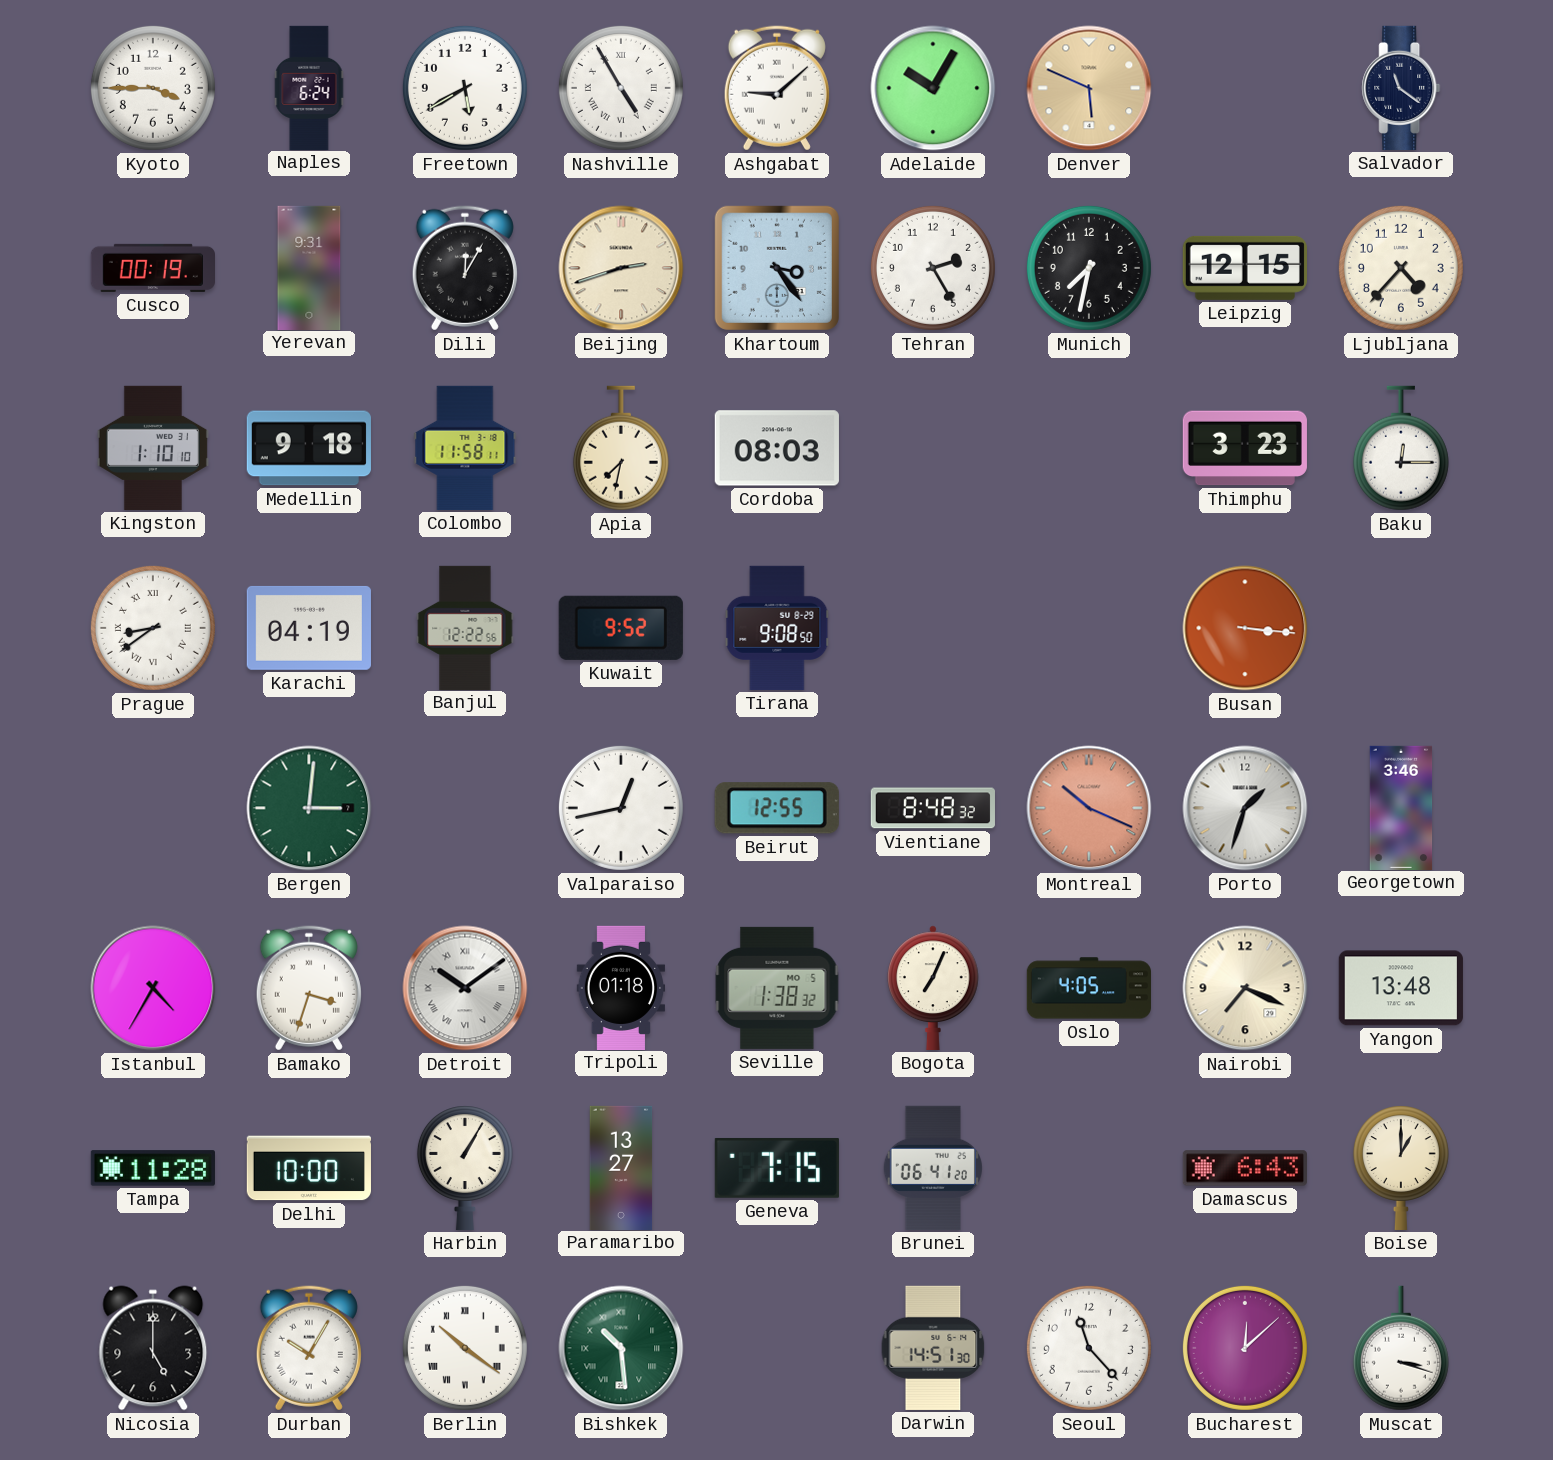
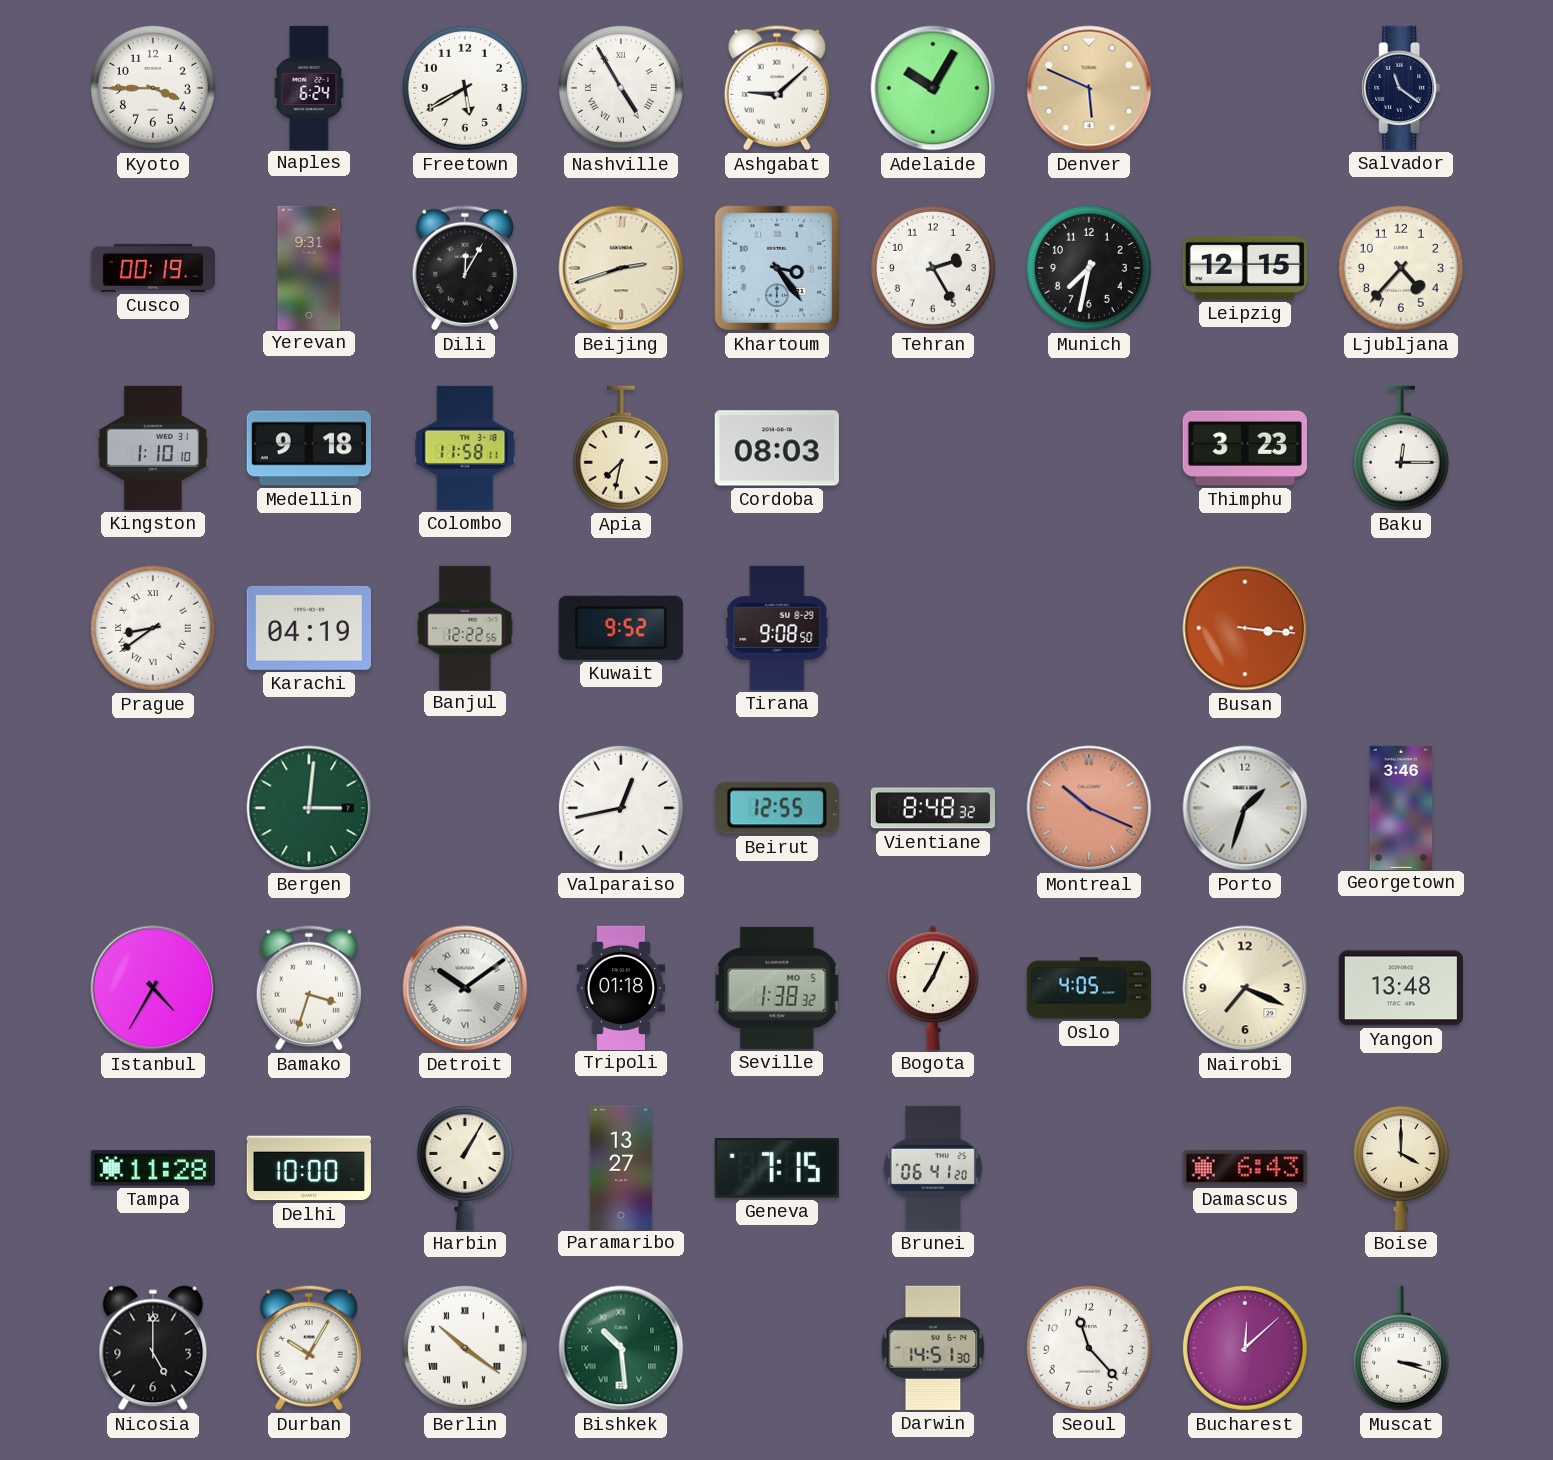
Boise: 1:00 -> 4:00 (1401, 1168)
